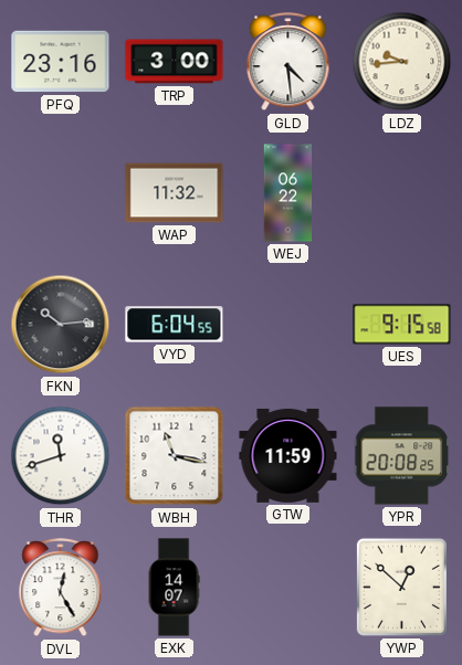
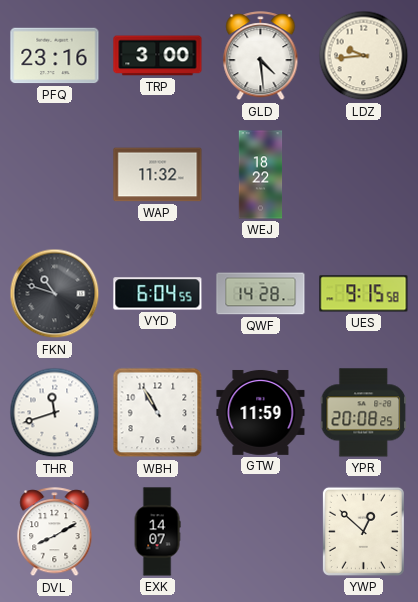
WEJ: 06:22 -> 18:22 (261, 175)
FKN: 10:14 -> 10:48 (55, 294)
QWF: none -> 14:28 (261, 294)
WBH: 11:17 -> 10:55 (158, 413)
DVL: 12:25 -> 8:10 (55, 532)
